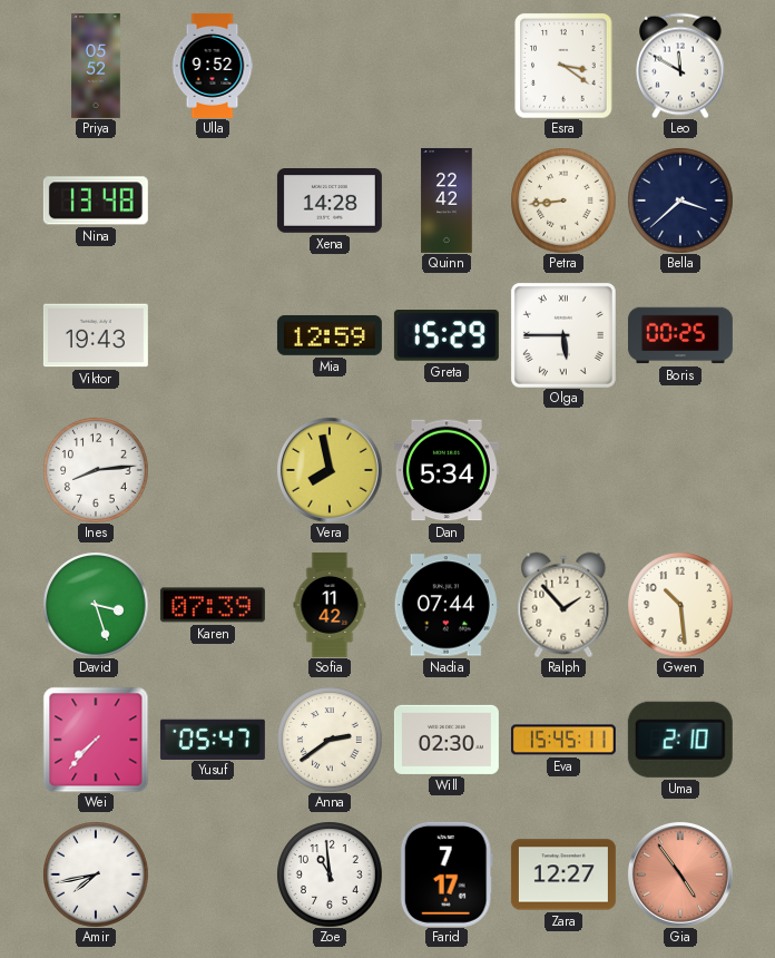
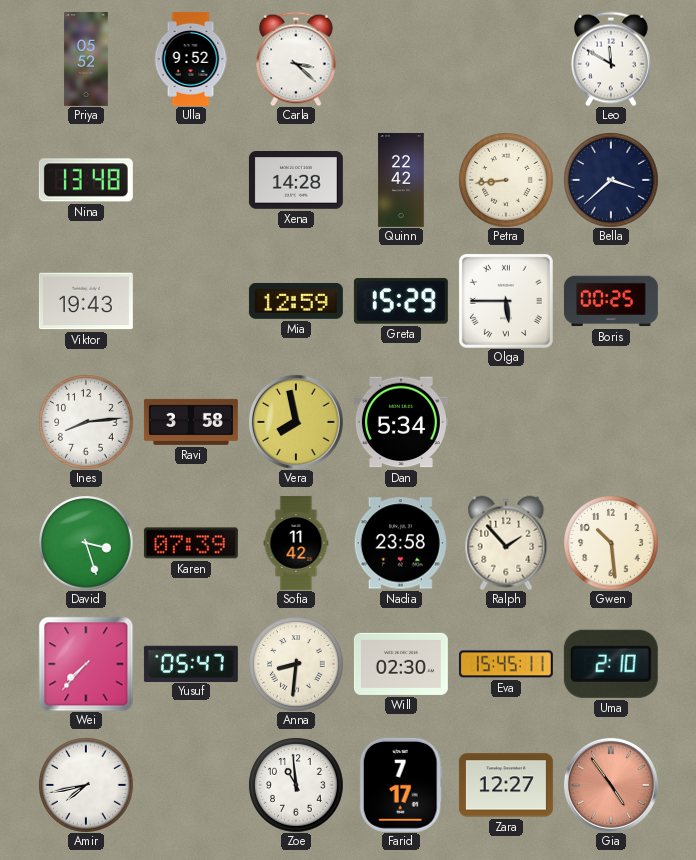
Carla: none -> 3:22 (297, 59)
Esra: 3:21 -> none (563, 66)
Ravi: none -> 3:58 (191, 422)
Nadia: 07:44 -> 23:58 (401, 543)
Anna: 2:39 -> 8:31 (296, 664)
